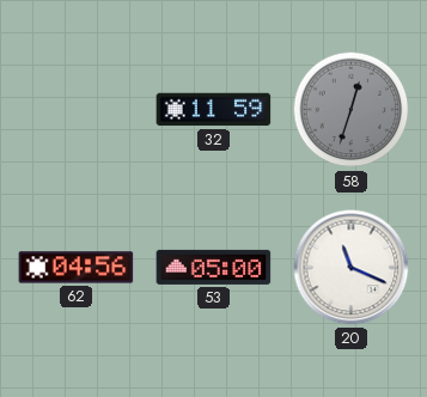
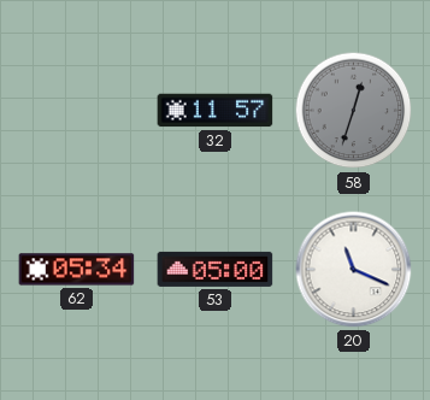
32: 11:59 -> 11:57 (216, 111)
62: 04:56 -> 05:34 (77, 270)
